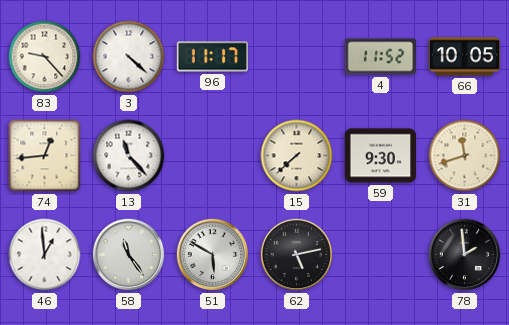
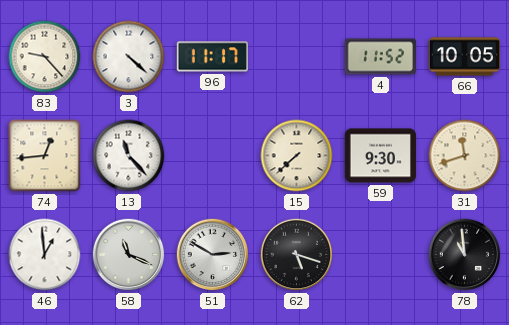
58: 11:24 -> 11:19 (129, 255)
51: 5:50 -> 2:50 (213, 255)
62: 5:13 -> 5:18 (297, 255)
78: 1:59 -> 10:59 (465, 255)
